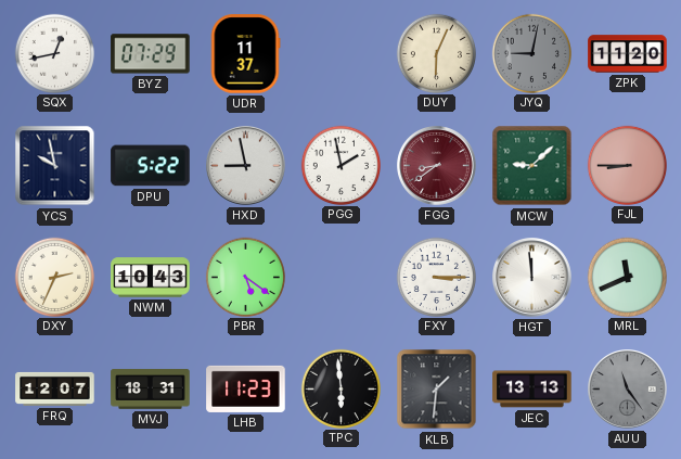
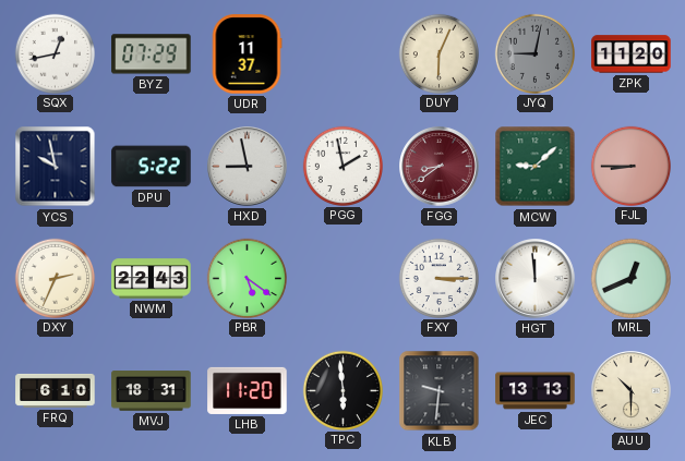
NWM: 10:43 -> 22:43 (152, 279)
MRL: 11:41 -> 12:41 (630, 278)
FRQ: 12:07 -> 6:10 (56, 390)
LHB: 11:23 -> 11:20 (248, 390)
KLB: 1:31 -> 9:31 (440, 391)
AUU: 11:24 -> 10:30 (632, 391)
AUU dial: grey -> cream (632, 391)
